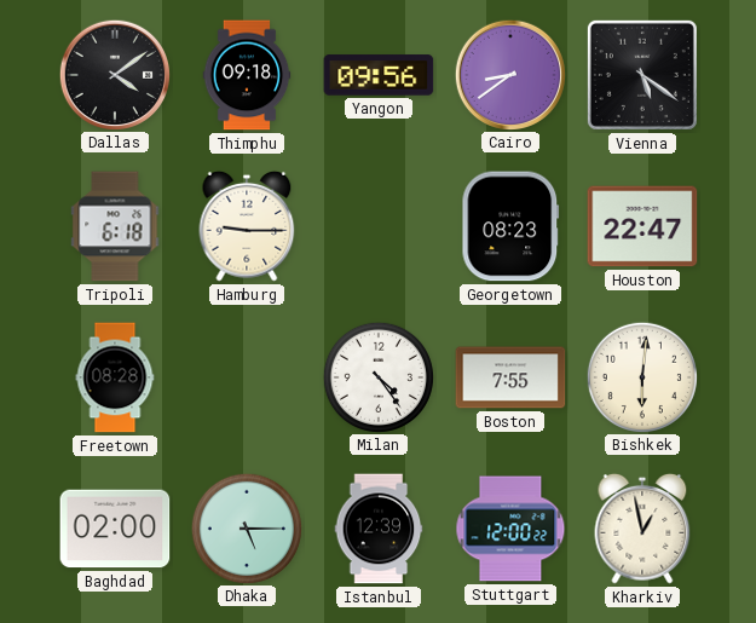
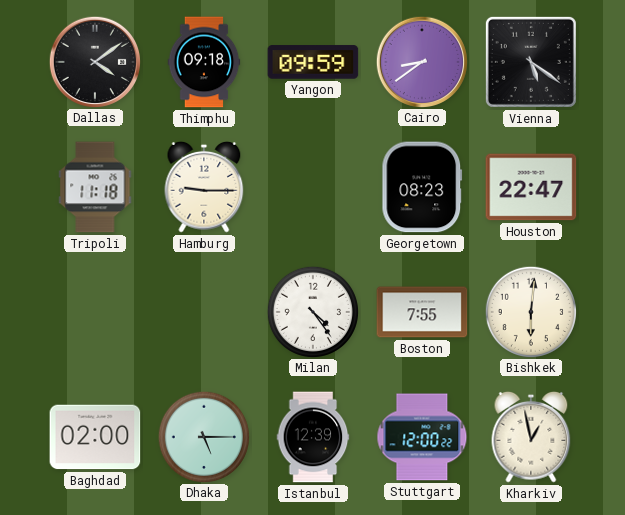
Yangon: 09:56 -> 09:59 (313, 62)
Tripoli: 6:18 -> 11:18 (95, 187)
Freetown: 08:28 -> none (115, 377)
